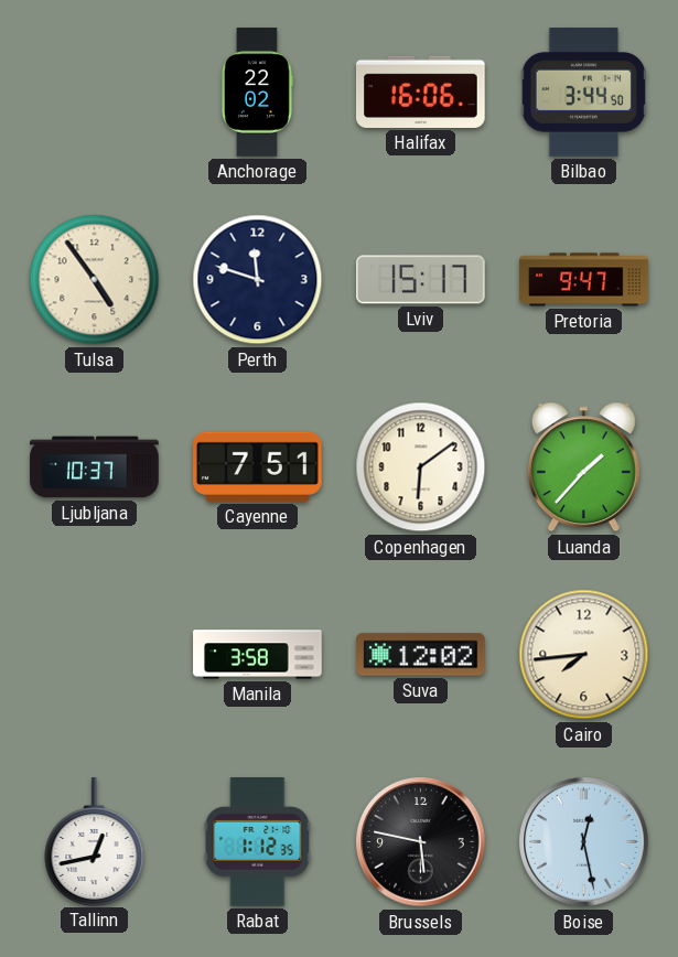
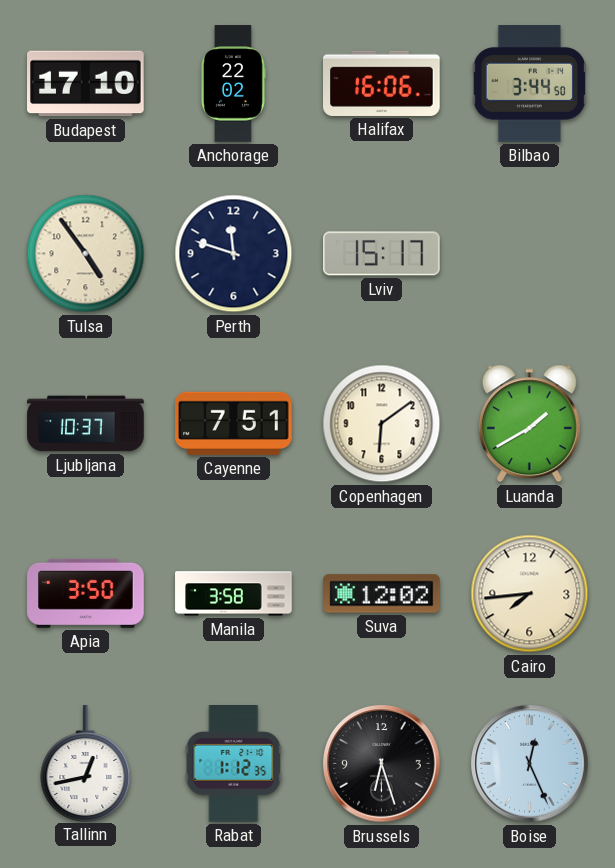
Budapest: none -> 17:10 (86, 84)
Pretoria: 9:47 -> none (584, 280)
Luanda: 1:37 -> 1:40 (529, 424)
Apia: none -> 3:50 (86, 593)
Brussels: 5:47 -> 6:27 (382, 764)
Boise: 12:28 -> 12:26 (530, 764)
